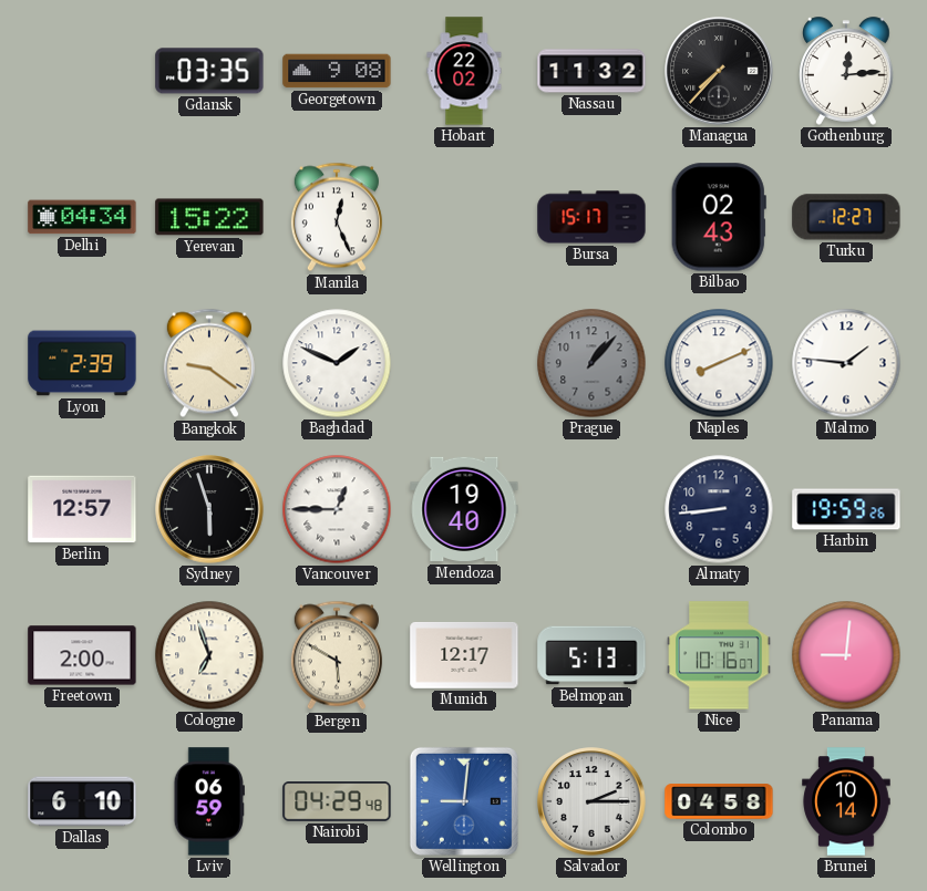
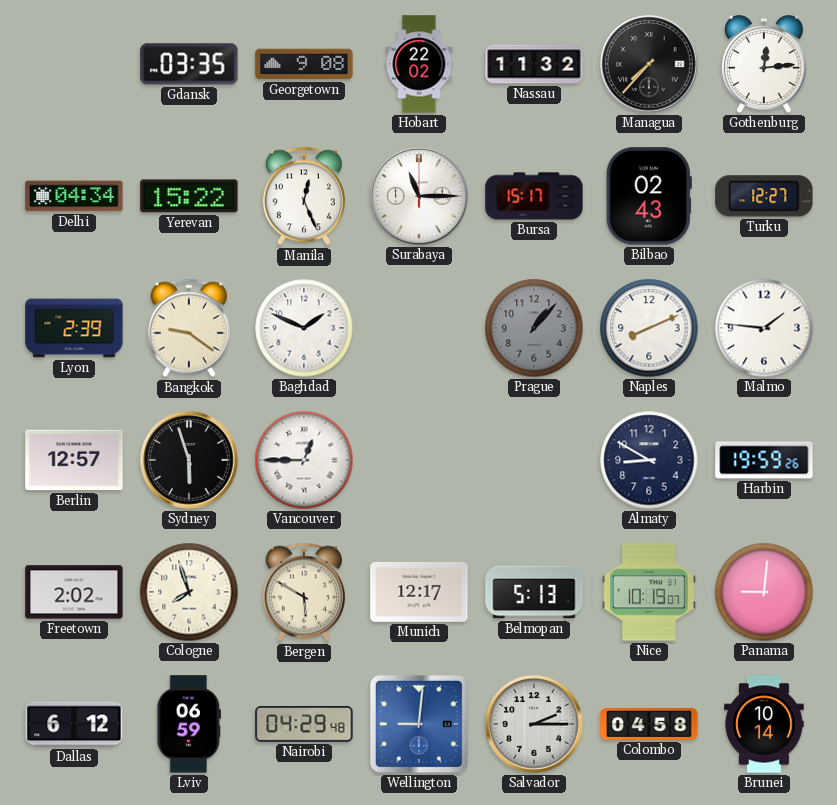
Surabaya: none -> 11:15 (419, 196)
Mendoza: 19:40 -> none (464, 509)
Almaty: 8:44 -> 8:50 (649, 460)
Freetown: 2:00 -> 2:02 (74, 592)
Cologne: 6:57 -> 7:57 (189, 592)
Nice: 10:16 -> 10:19 (649, 592)
Dallas: 6:10 -> 6:12 (74, 724)
